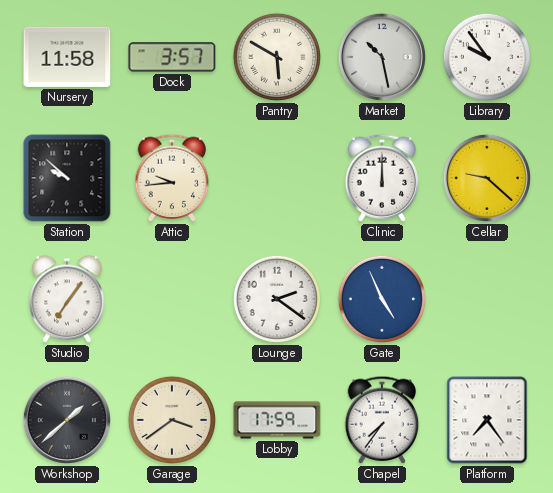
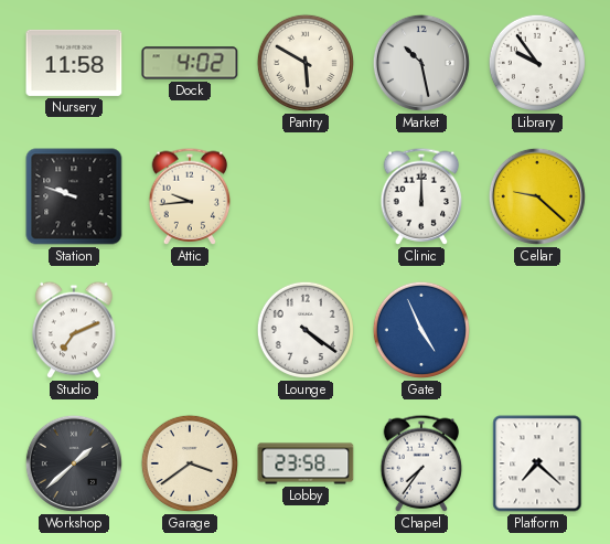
Dock: 3:57 -> 4:02 (190, 63)
Station: 9:52 -> 9:48 (74, 196)
Studio: 7:06 -> 7:11 (74, 330)
Lounge: 2:21 -> 4:21 (306, 330)
Lobby: 17:59 -> 23:58 (306, 463)
Platform: 7:24 -> 7:22 (537, 463)
